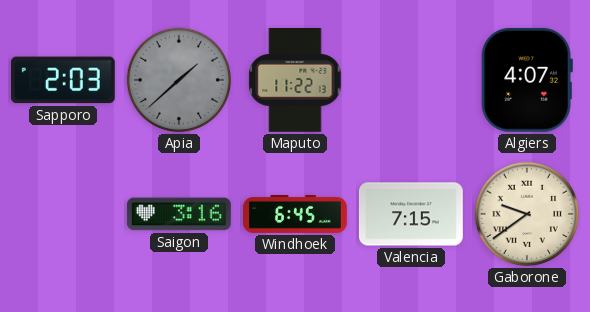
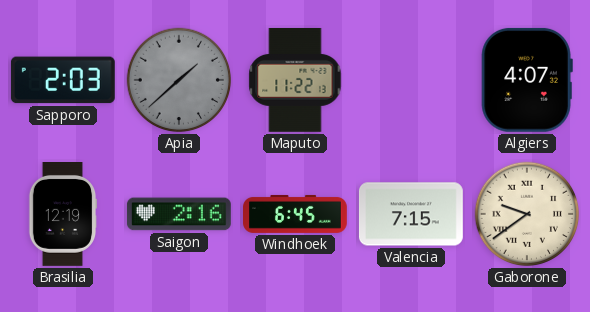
Brasilia: none -> 12:19 (63, 215)
Saigon: 3:16 -> 2:16 (179, 214)
